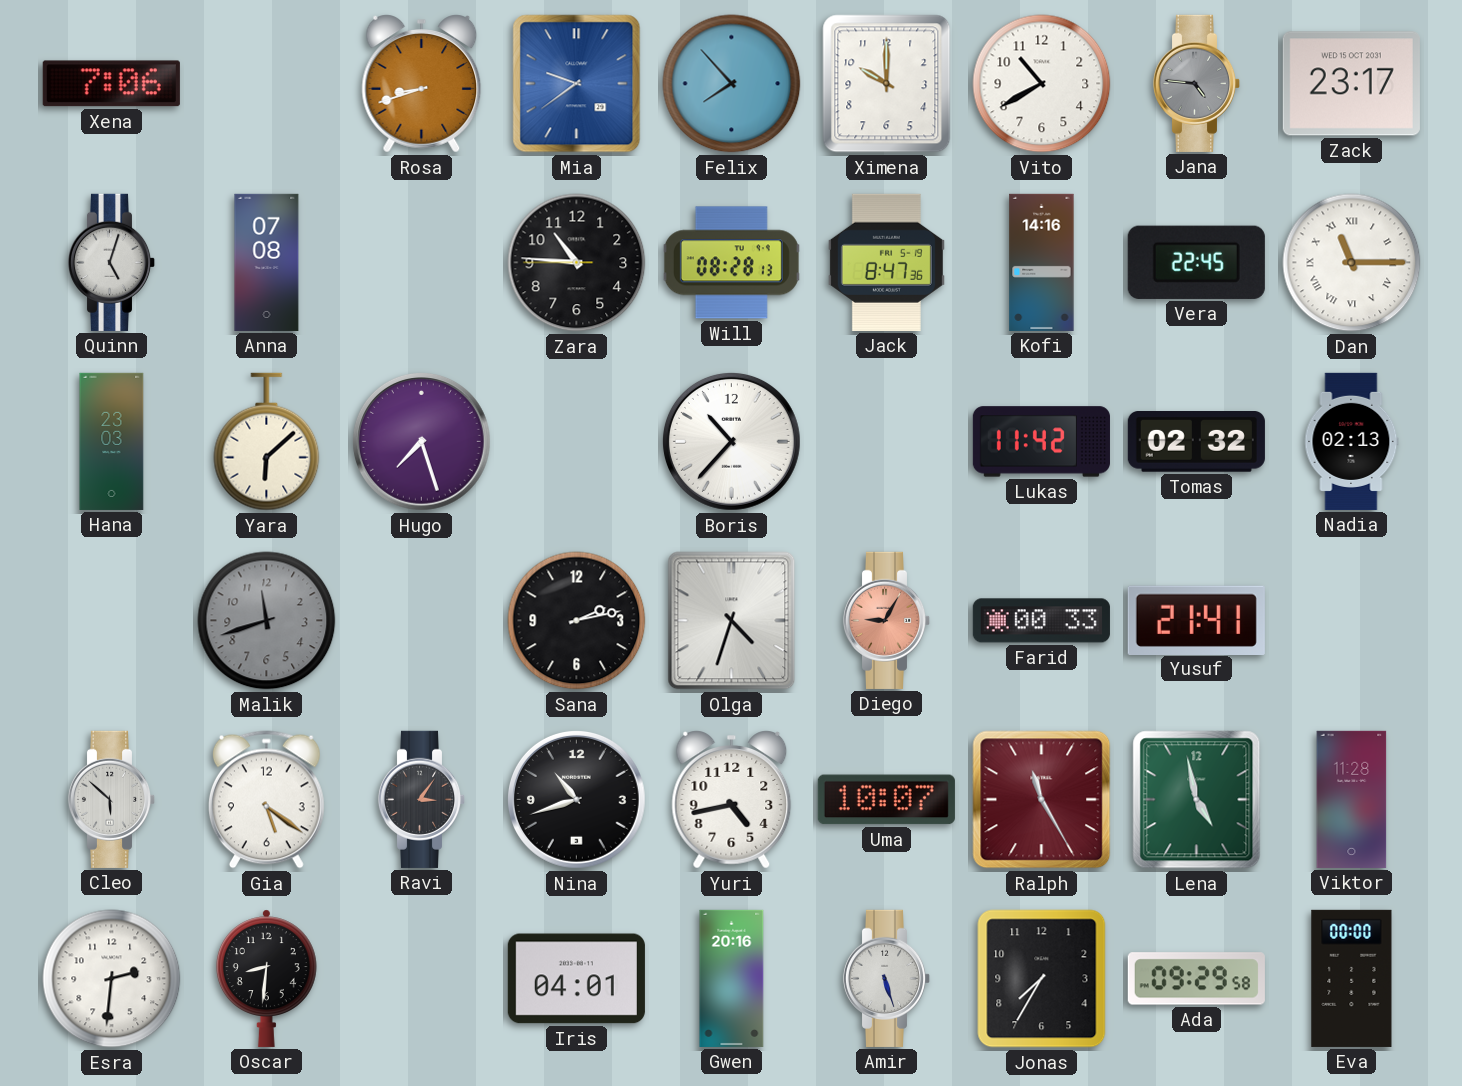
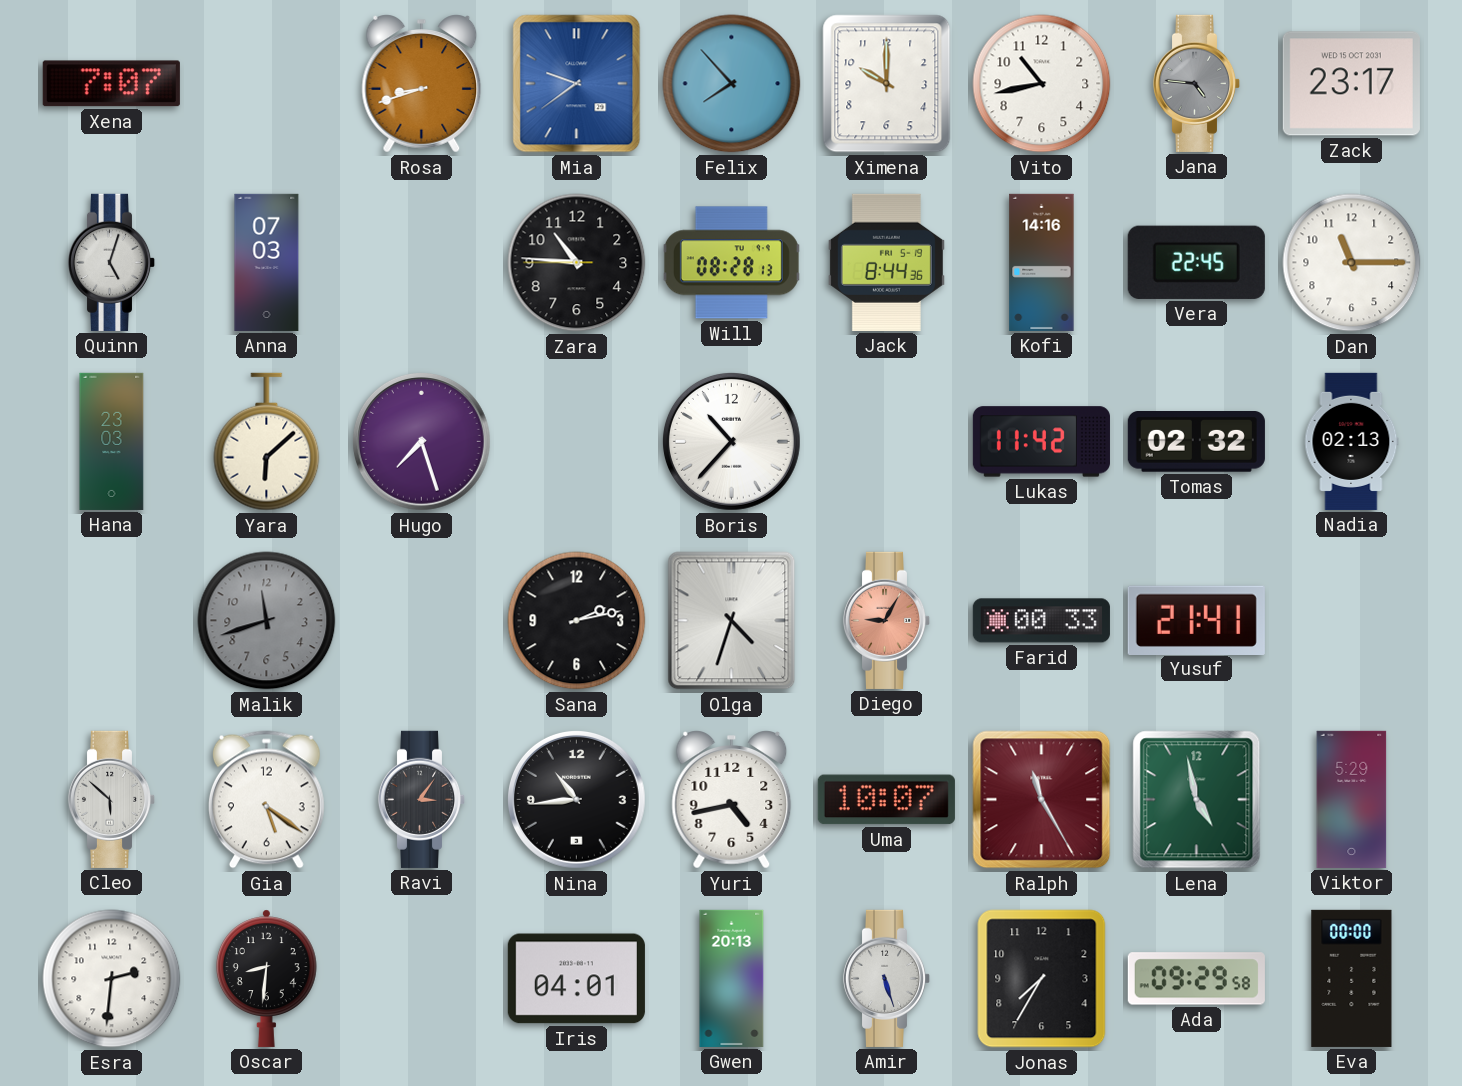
Xena: 7:06 -> 7:07 (111, 84)
Vito: 10:40 -> 10:43 (1042, 84)
Anna: 07:08 -> 07:03 (267, 262)
Jack: 8:47 -> 8:44 (886, 262)
Dan numerals: Roman -> Arabic (1352, 263)
Nina: 10:42 -> 10:44 (576, 799)
Viktor: 11:28 -> 5:29 (1352, 799)
Gwen: 20:16 -> 20:13 (732, 978)
